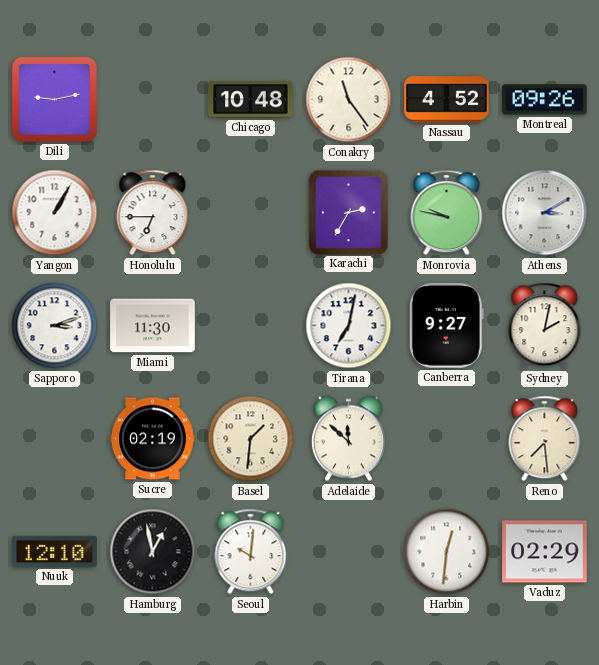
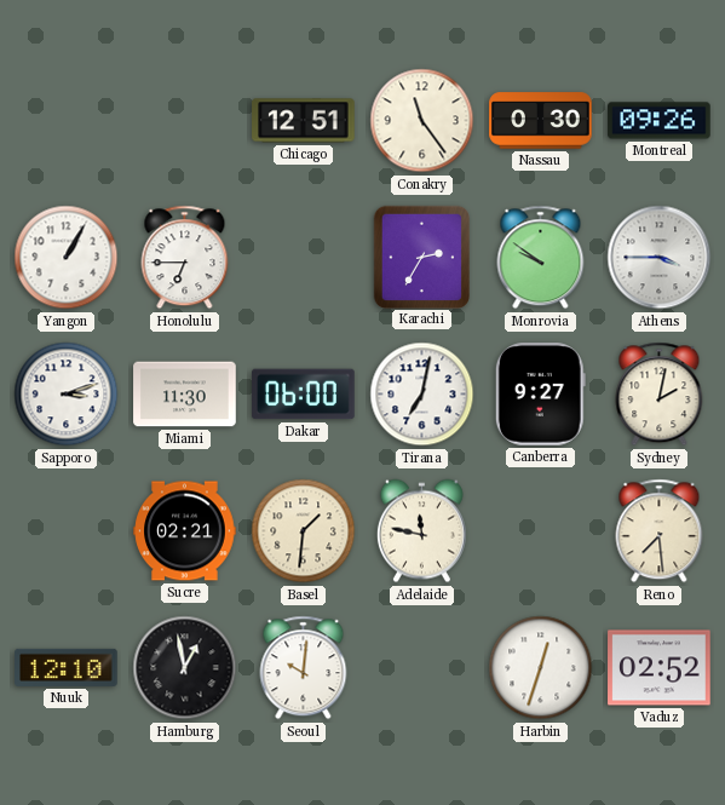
Dili: 9:13 -> none (54, 99)
Chicago: 10:48 -> 12:51 (304, 121)
Nassau: 4:52 -> 0:30 (541, 121)
Monrovia: 9:47 -> 9:51 (541, 258)
Athens: 3:10 -> 3:45 (660, 258)
Dakar: none -> 06:00 (304, 395)
Sucre: 02:19 -> 02:21 (185, 531)
Adelaide: 11:52 -> 11:47 (421, 531)
Harbin: 12:31 -> 12:33 (541, 668)
Vaduz: 02:29 -> 02:52 (660, 668)
